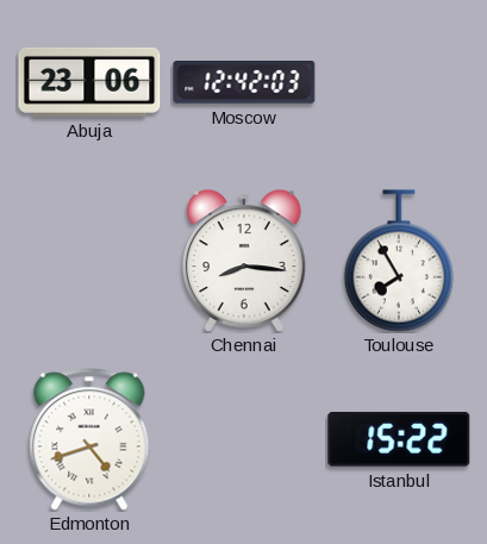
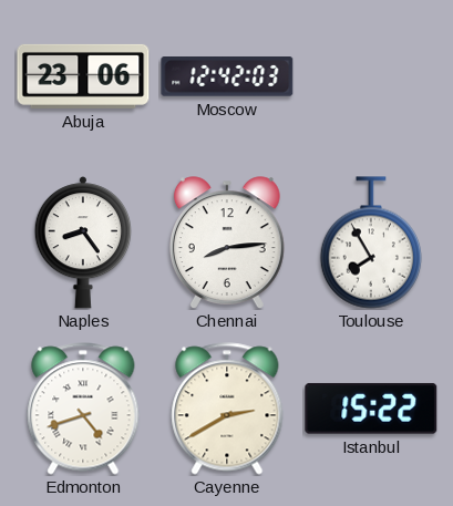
Naples: none -> 8:24 (82, 242)
Chennai: 8:16 -> 8:14 (227, 242)
Cayenne: none -> 2:40 (227, 409)
